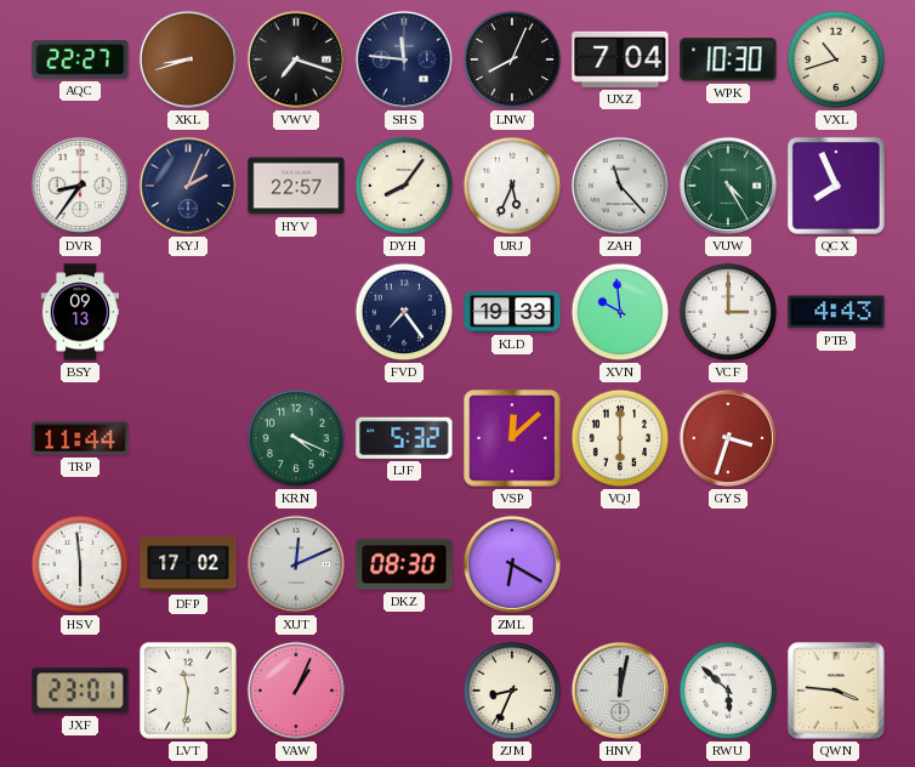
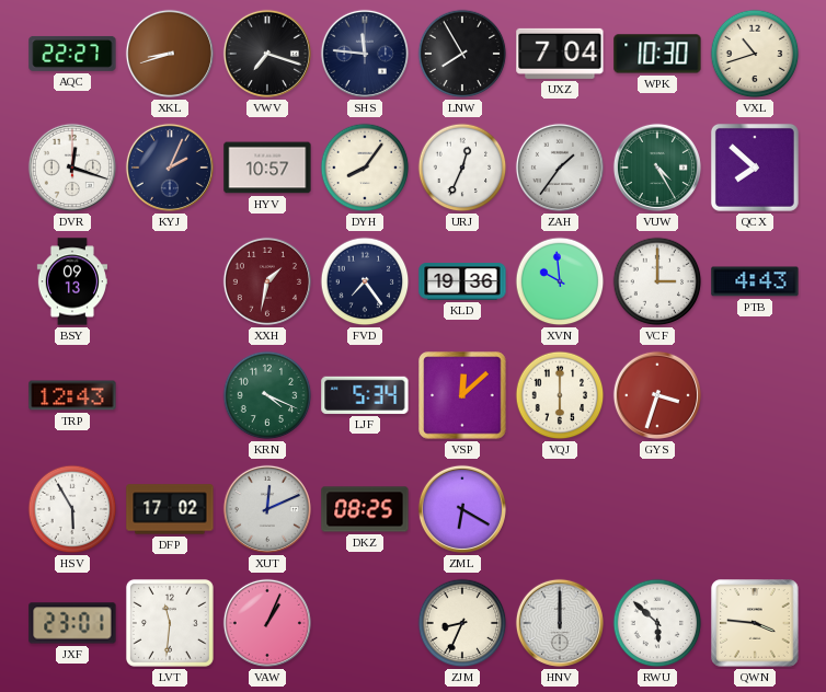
LNW: 8:04 -> 7:55 (462, 54)
DVR: 8:36 -> 12:18 (72, 168)
HYV: 22:57 -> 10:57 (267, 168)
URJ: 5:34 -> 12:34 (462, 168)
ZAH: 11:23 -> 1:36 (560, 168)
QCX: 7:56 -> 7:52 (755, 168)
XXH: none -> 1:32 (267, 281)
KLD: 19:33 -> 19:36 (462, 281)
TRP: 11:44 -> 12:43 (72, 395)
LJF: 5:32 -> 5:34 (365, 395)
HSV: 5:59 -> 5:55 (72, 509)
DKZ: 08:30 -> 08:25 (365, 509)
HNV: 12:02 -> 12:00 (560, 623)
